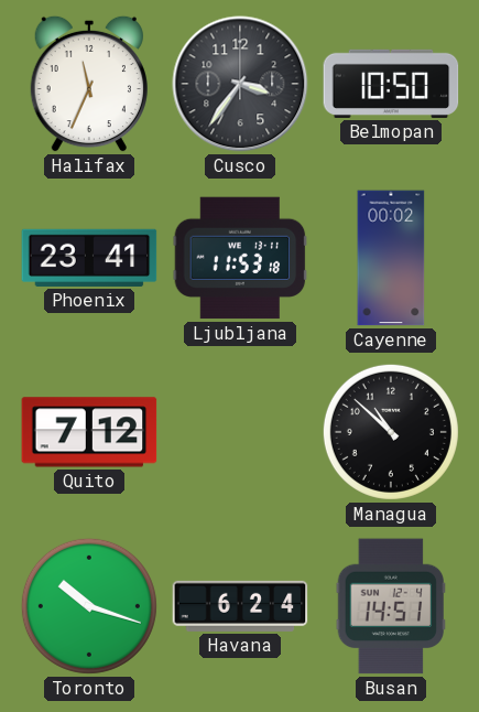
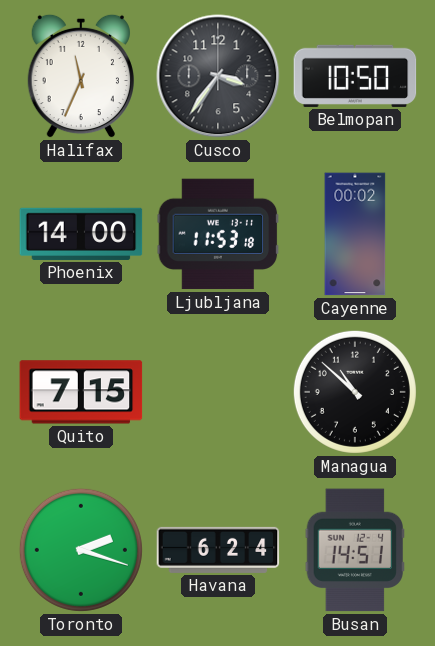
Phoenix: 23:41 -> 14:00 (81, 234)
Quito: 7:12 -> 7:15 (81, 392)
Toronto: 10:18 -> 2:18 (81, 550)
